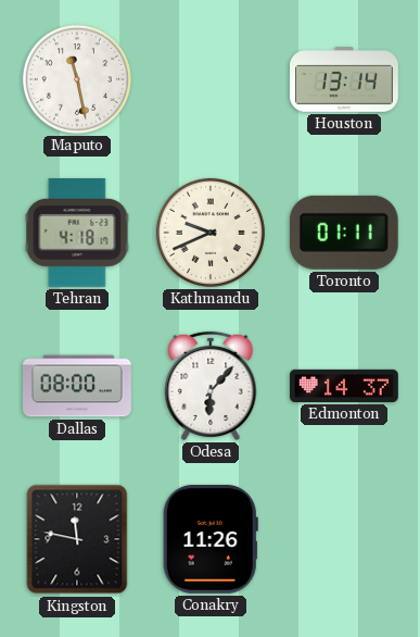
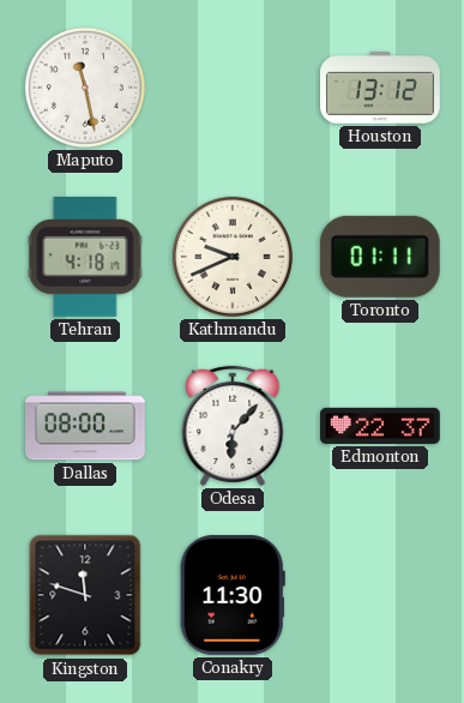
Houston: 13:14 -> 13:12 (381, 88)
Edmonton: 14:37 -> 22:37 (381, 426)
Kingston: 11:47 -> 11:48 (85, 595)
Conakry: 11:26 -> 11:30 (233, 595)
